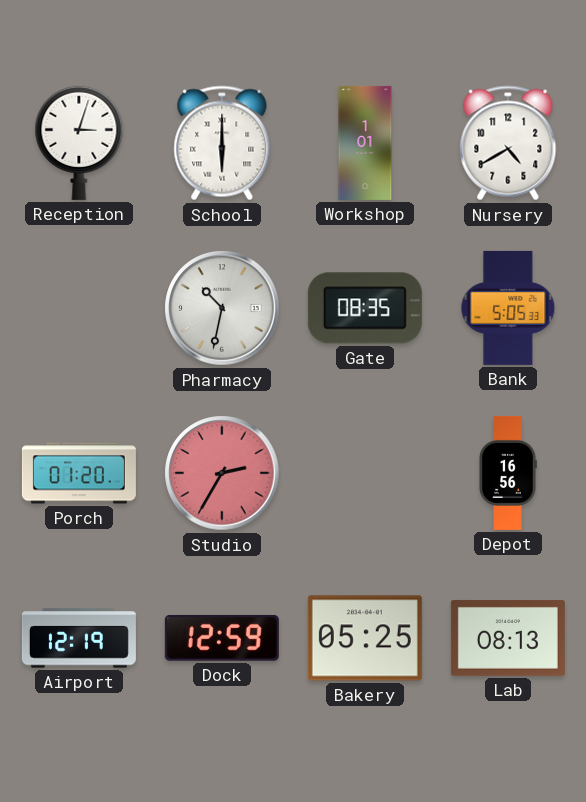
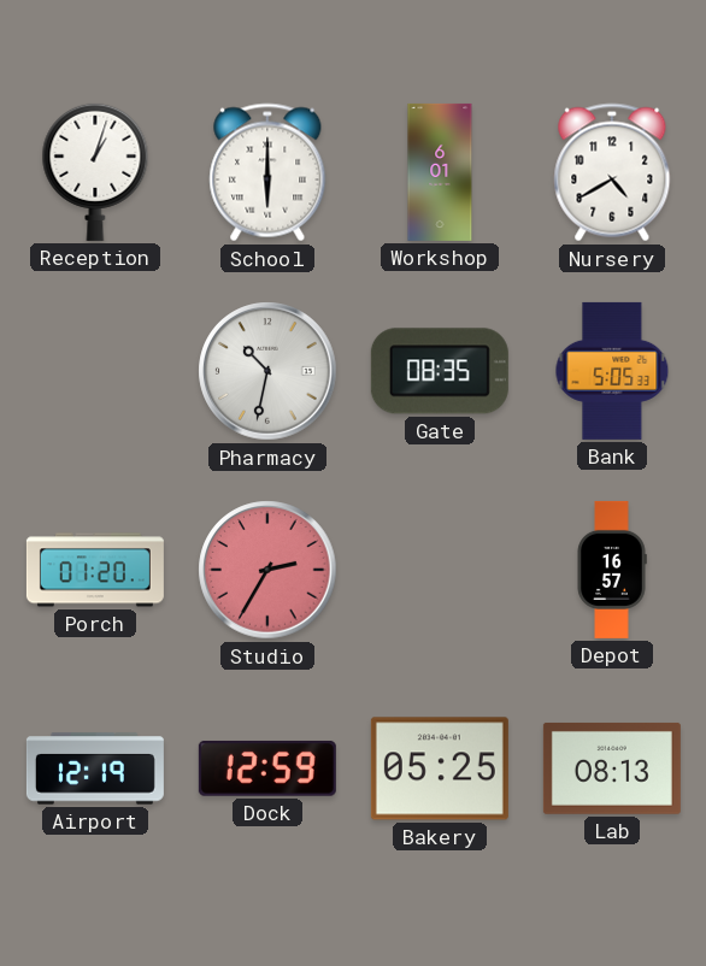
Reception: 3:03 -> 1:03 (95, 172)
Workshop: 1:01 -> 6:01 (440, 172)
Depot: 16:56 -> 16:57 (612, 570)
